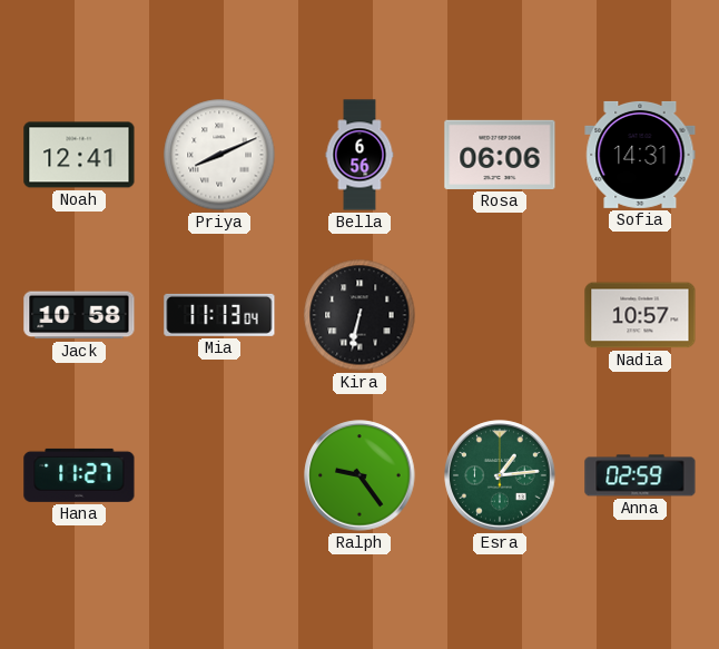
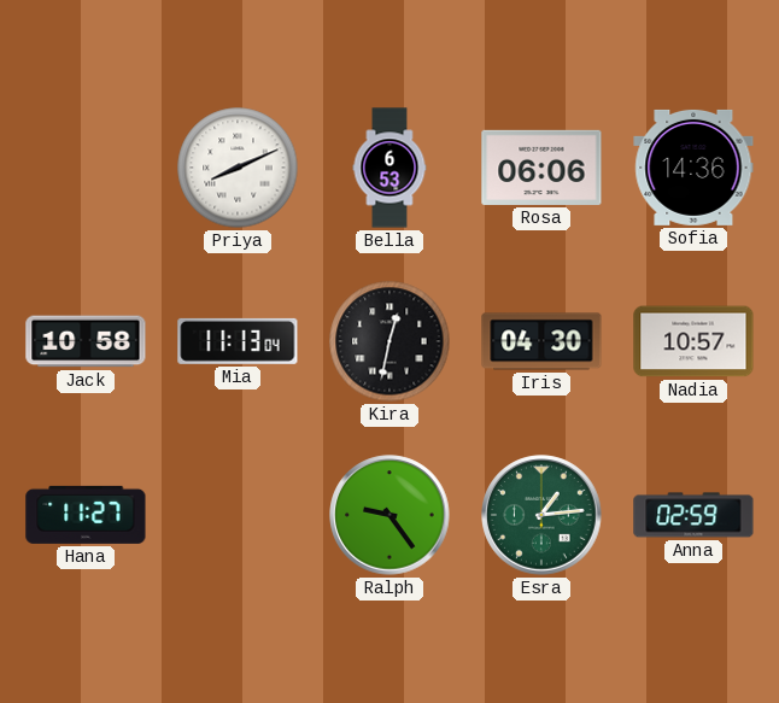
Noah: 12:41 -> none (79, 155)
Bella: 6:56 -> 6:53 (389, 168)
Sofia: 14:31 -> 14:36 (693, 168)
Kira: 6:32 -> 12:32 (389, 341)
Iris: none -> 04:30 (541, 341)
